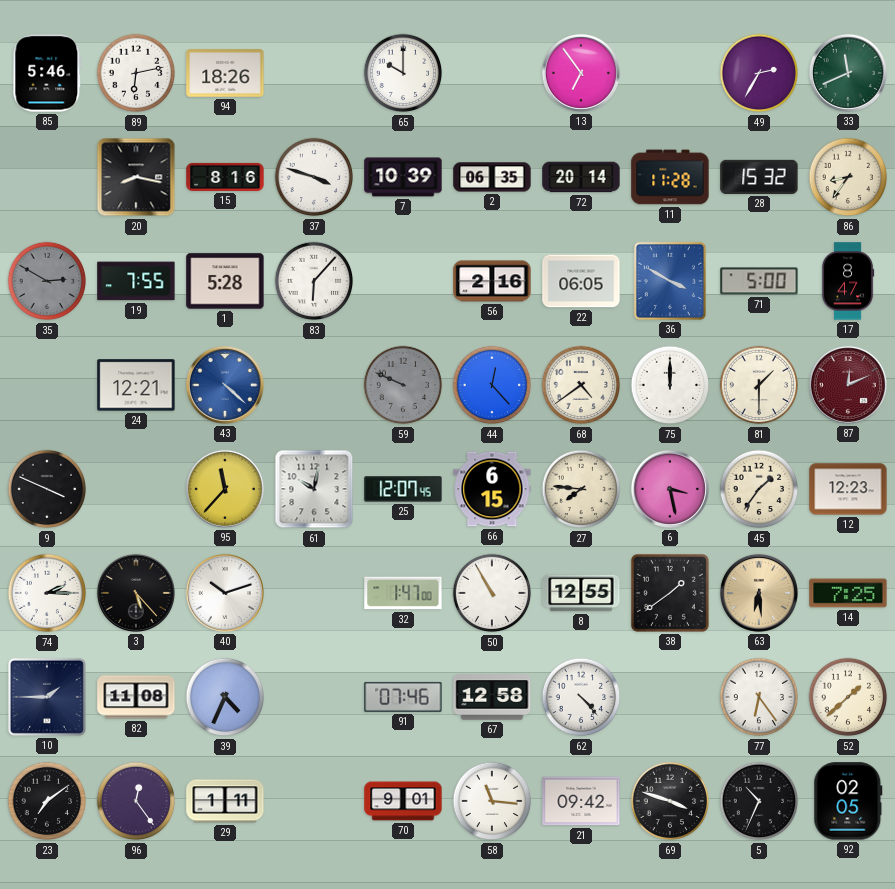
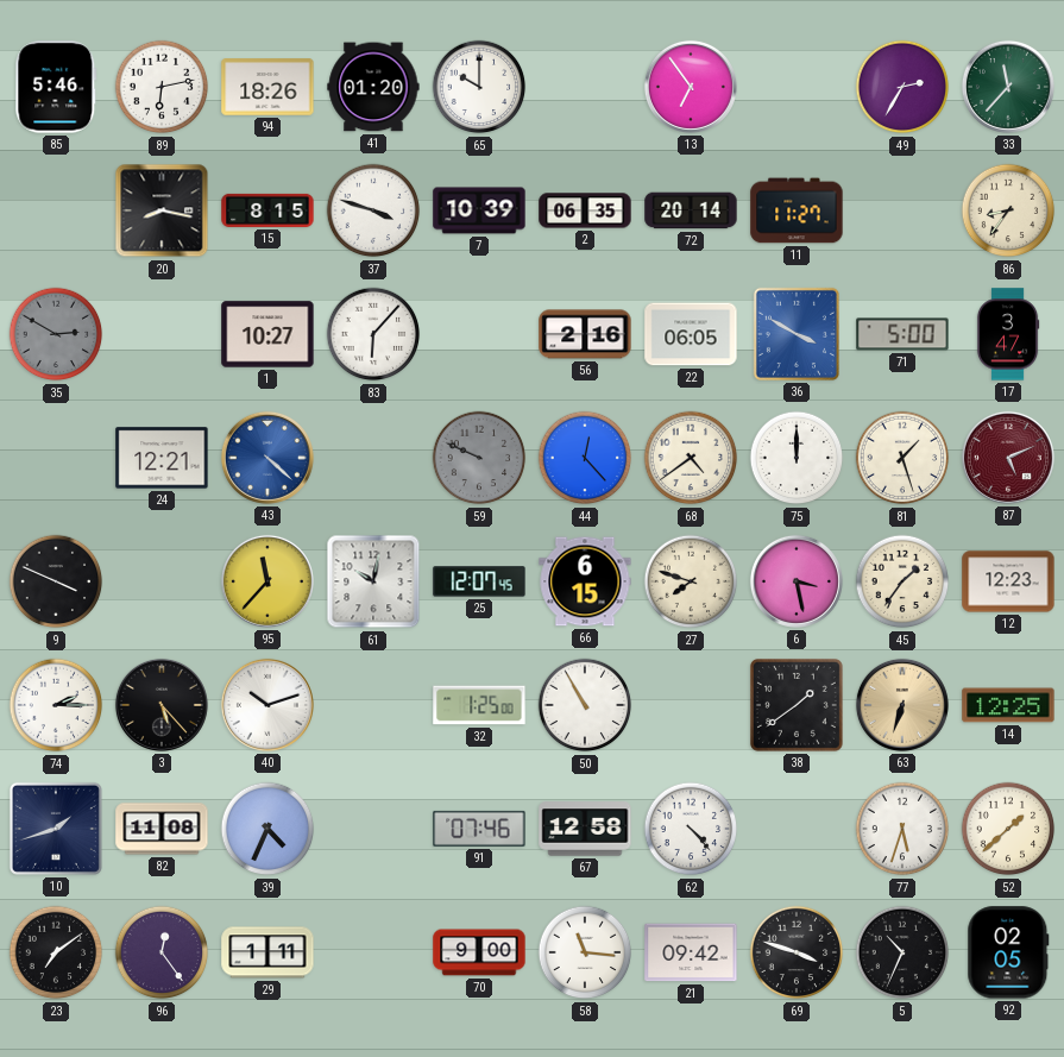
41: none -> 01:20 (373, 87)
33: 11:41 -> 11:37 (1008, 87)
15: 8:16 -> 8:15 (267, 210)
11: 11:28 -> 11:27 (797, 210)
28: 15:32 -> none (759, 177)
19: 7:55 -> none (136, 281)
1: 5:28 -> 10:27 (267, 334)
17: 8:47 -> 3:47 (1008, 334)
81: 1:30 -> 1:27 (902, 458)
87: 12:11 -> 5:11 (1008, 458)
27: 7:46 -> 7:48 (691, 581)
32: 1:47 -> 1:25 (479, 705)
8: 12:55 -> none (581, 593)
63: 6:29 -> 6:33 (902, 705)
14: 7:25 -> 12:25 (1008, 705)
10: 1:45 -> 1:42 (56, 829)
77: 6:24 -> 5:33 (902, 829)
70: 9:01 -> 9:00 (479, 952)
